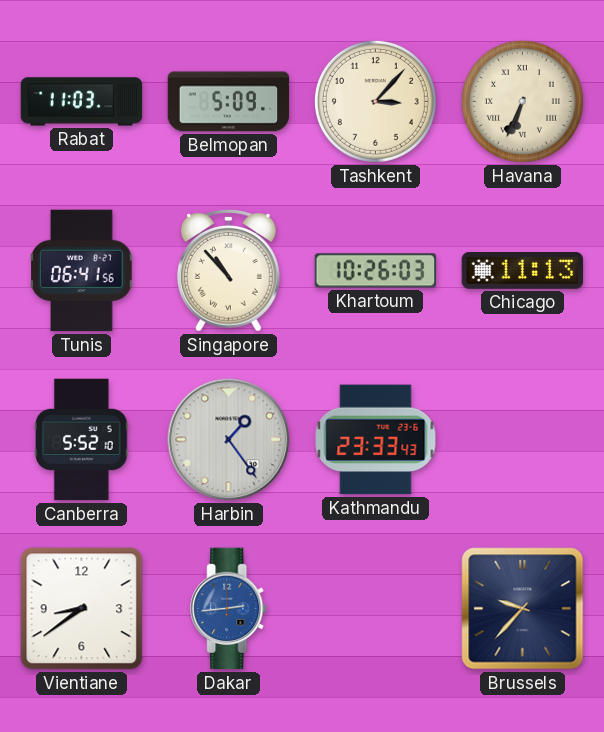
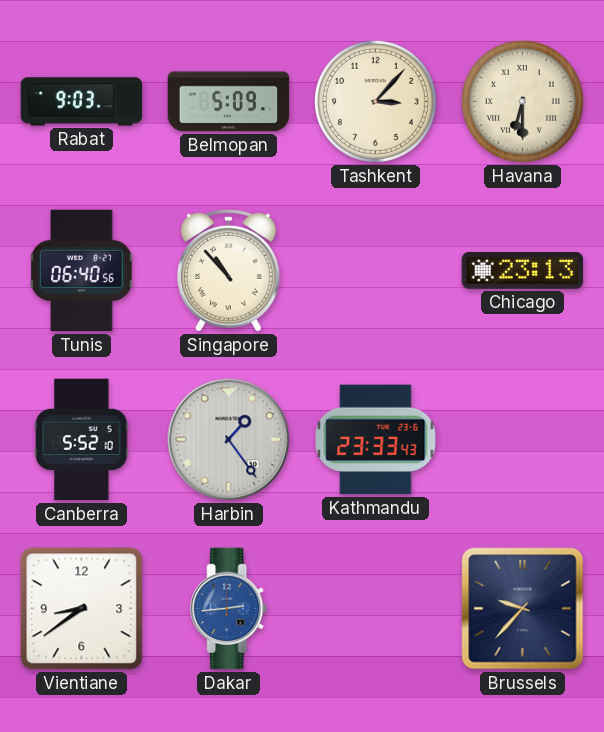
Rabat: 11:03 -> 9:03 (82, 102)
Havana: 6:34 -> 6:30 (522, 101)
Tunis: 06:41 -> 06:40 (82, 271)
Khartoum: 10:26 -> none (376, 271)
Chicago: 11:13 -> 23:13 (523, 271)
